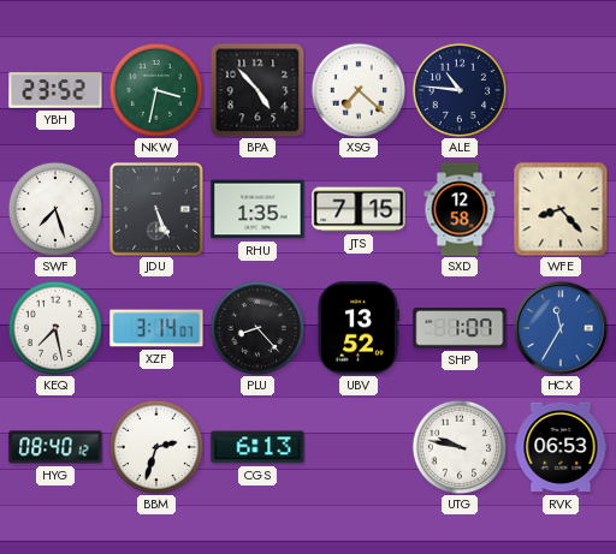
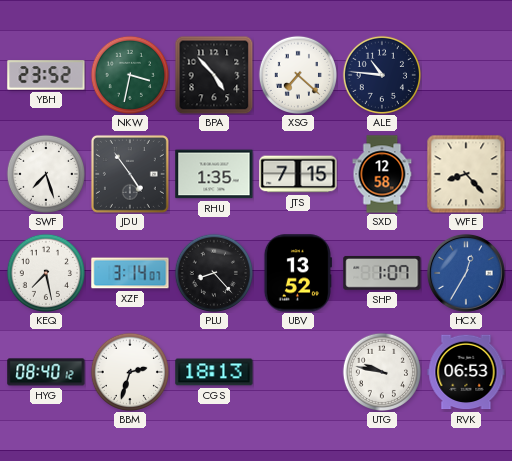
JDU: 5:26 -> 4:54 (130, 174)
HCX: 11:35 -> 12:35 (466, 273)
CGS: 6:13 -> 18:13 (214, 372)
